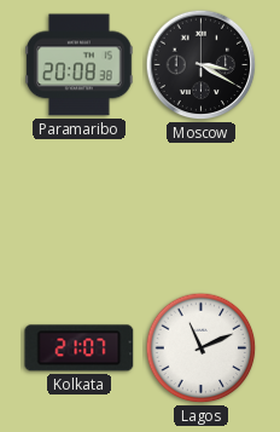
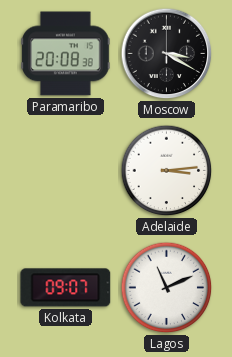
Adelaide: none -> 3:14 (167, 171)
Kolkata: 21:07 -> 09:07 (66, 288)
